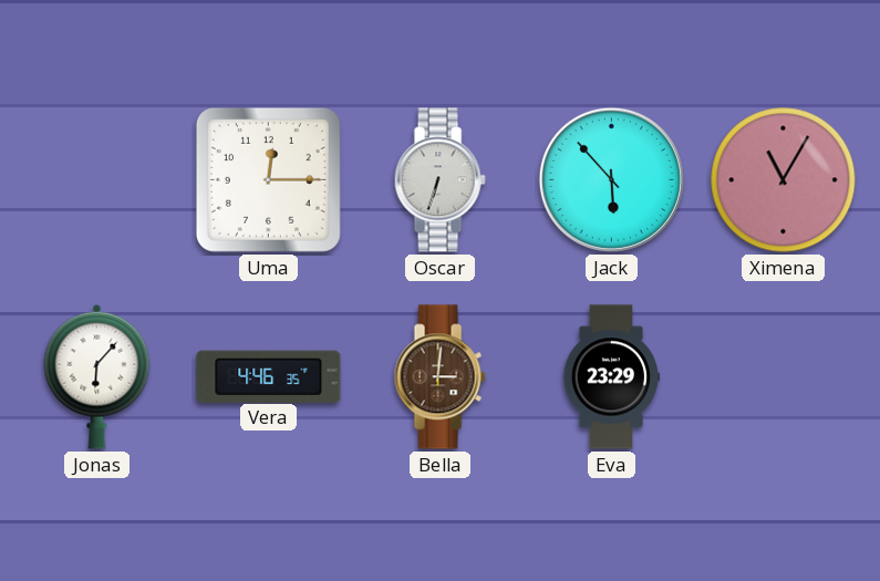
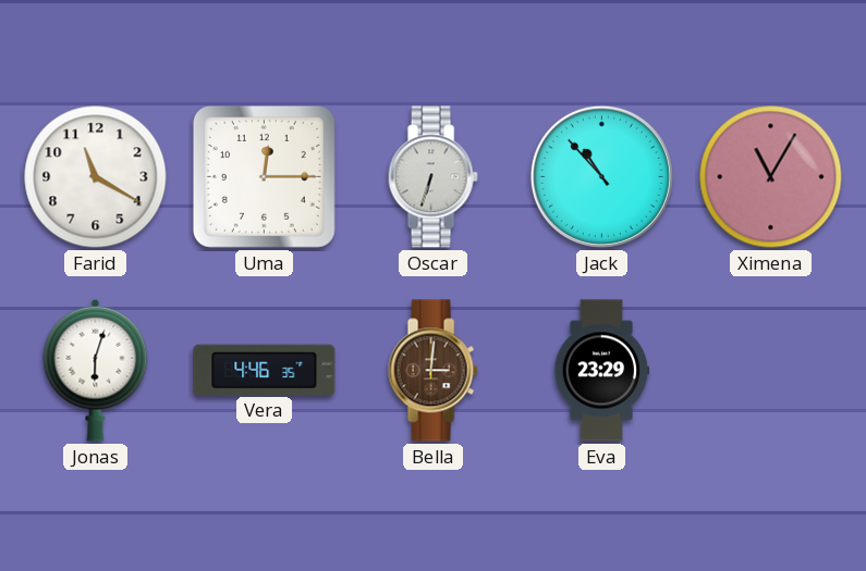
Farid: none -> 11:20 (96, 177)
Jack: 5:53 -> 10:53 (601, 176)
Jonas: 6:07 -> 6:03 (96, 370)
